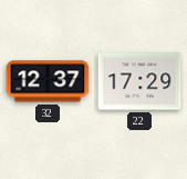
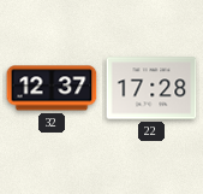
22: 17:29 -> 17:28 (151, 88)
